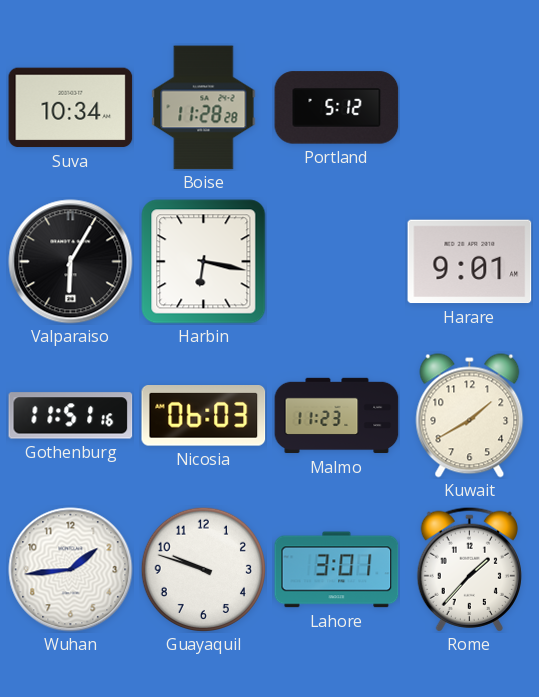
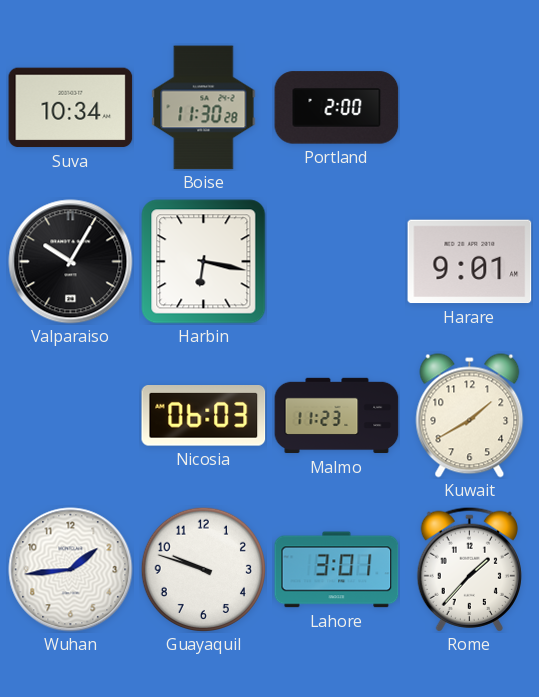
Boise: 11:28 -> 11:30 (204, 108)
Portland: 5:12 -> 2:00 (337, 108)
Valparaiso: 6:05 -> 10:05 (71, 262)
Gothenburg: 11:51 -> none (71, 416)
